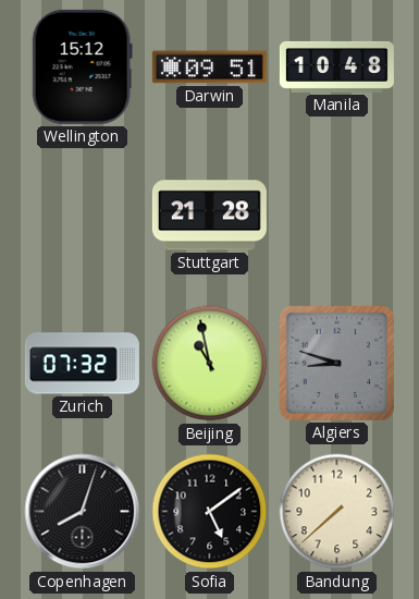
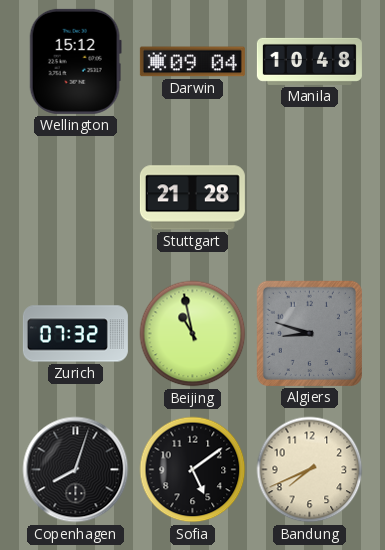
Darwin: 09:51 -> 09:04 (192, 62)
Bandung: 7:38 -> 7:41 (310, 470)
